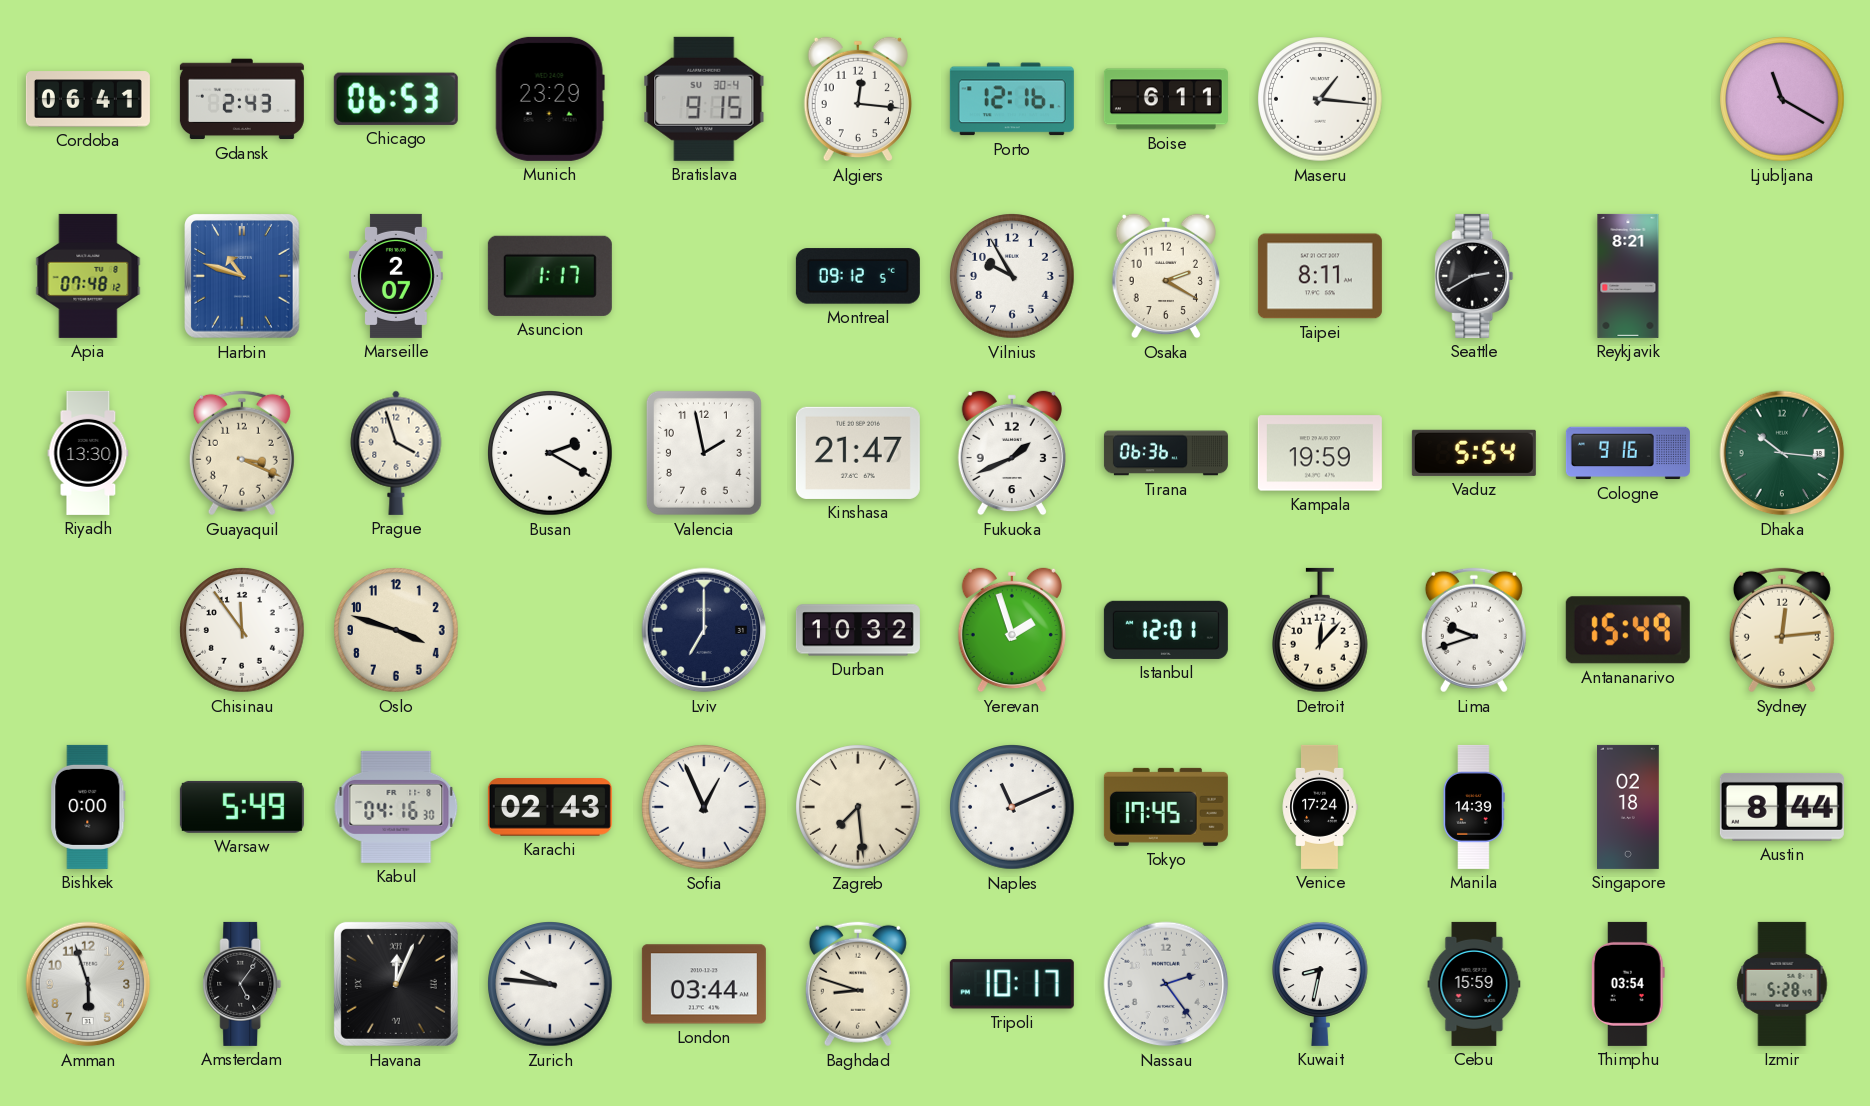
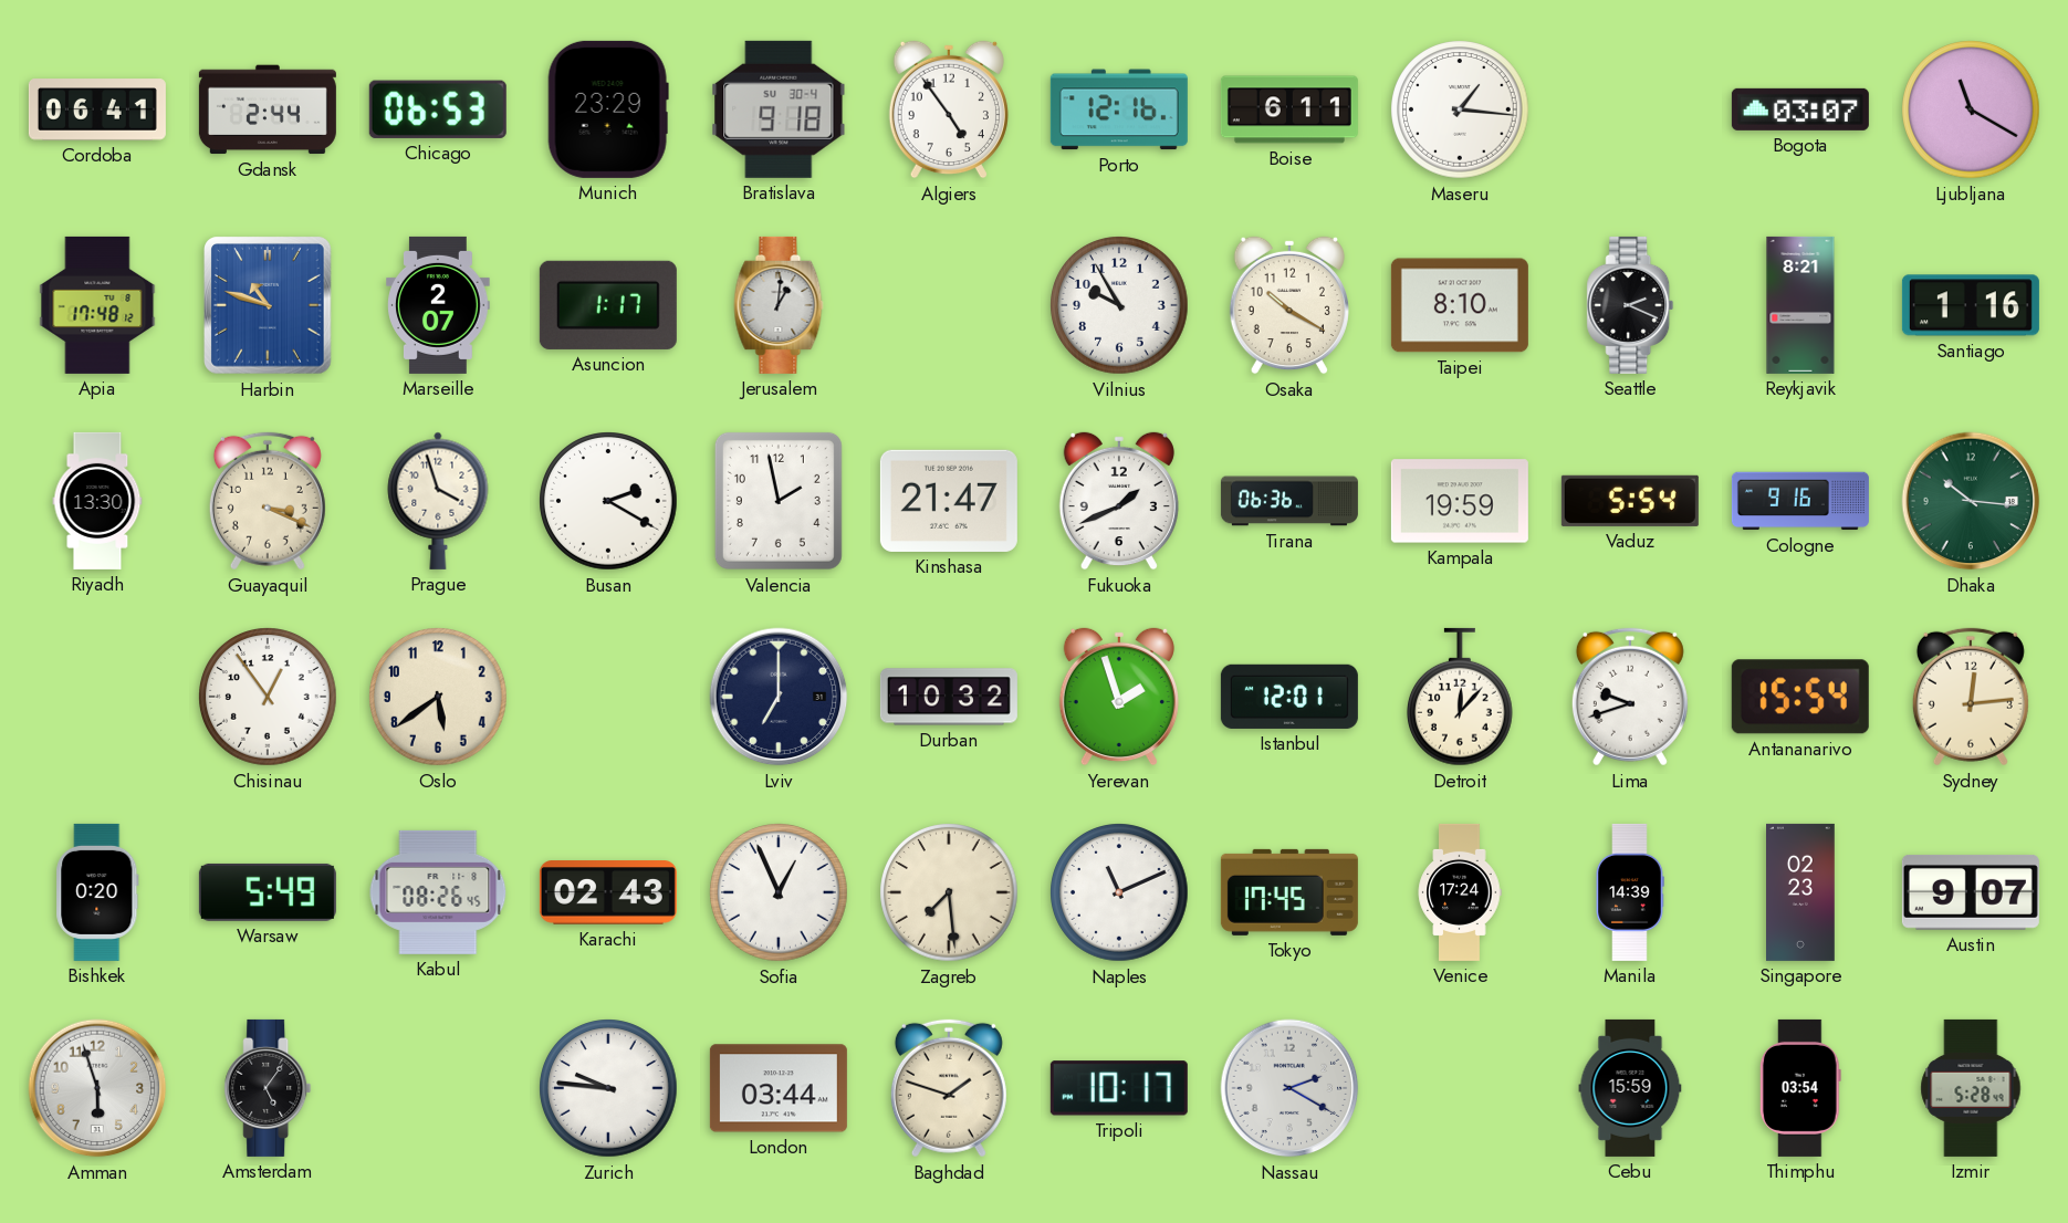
Gdansk: 2:43 -> 2:44 (268, 109)
Bratislava: 9:15 -> 9:18 (779, 109)
Algiers: 12:16 -> 4:54 (949, 109)
Bogota: none -> 03:07 (1800, 109)
Apia: 07:48 -> 17:48 (97, 305)
Jerusalem: none -> 1:01 (779, 305)
Montreal: 09:12 -> none (858, 276)
Osaka: 2:20 -> 10:20 (1289, 305)
Taipei: 8:11 -> 8:10 (1460, 305)
Seattle: 2:40 -> 2:19 (1630, 305)
Santiago: none -> 1:16 (1971, 305)
Chisinau: 11:54 -> 12:54 (268, 697)
Oslo: 3:48 -> 5:39 (438, 697)
Antananarivo: 15:49 -> 15:54 (1800, 697)
Bishkek: 0:00 -> 0:20 (97, 892)
Kabul: 04:16 -> 08:26 (438, 892)
Singapore: 02:18 -> 02:23 (1801, 892)
Austin: 8:44 -> 9:07 (1971, 892)
Havana: 12:04 -> none (396, 984)
Baghdad: 8:48 -> 1:48 (949, 1088)
Nassau: 2:24 -> 2:20 (1289, 1088)
Kuwait: 8:32 -> none (1321, 984)
